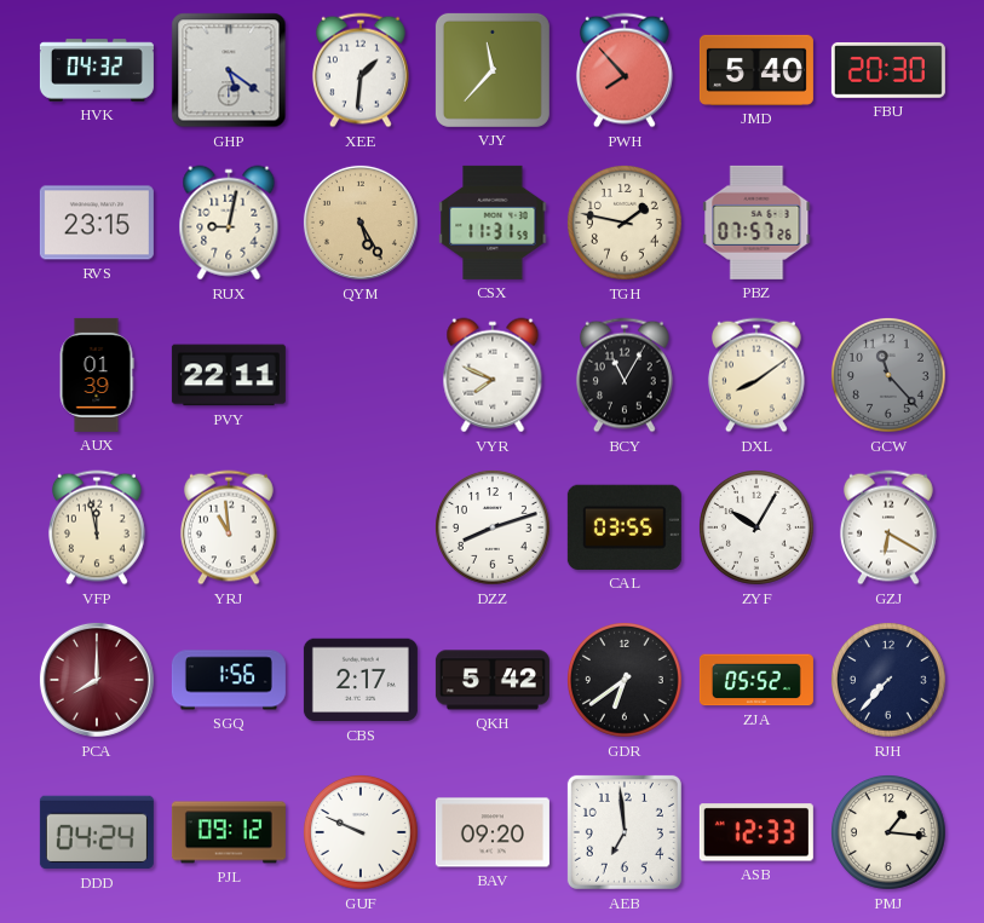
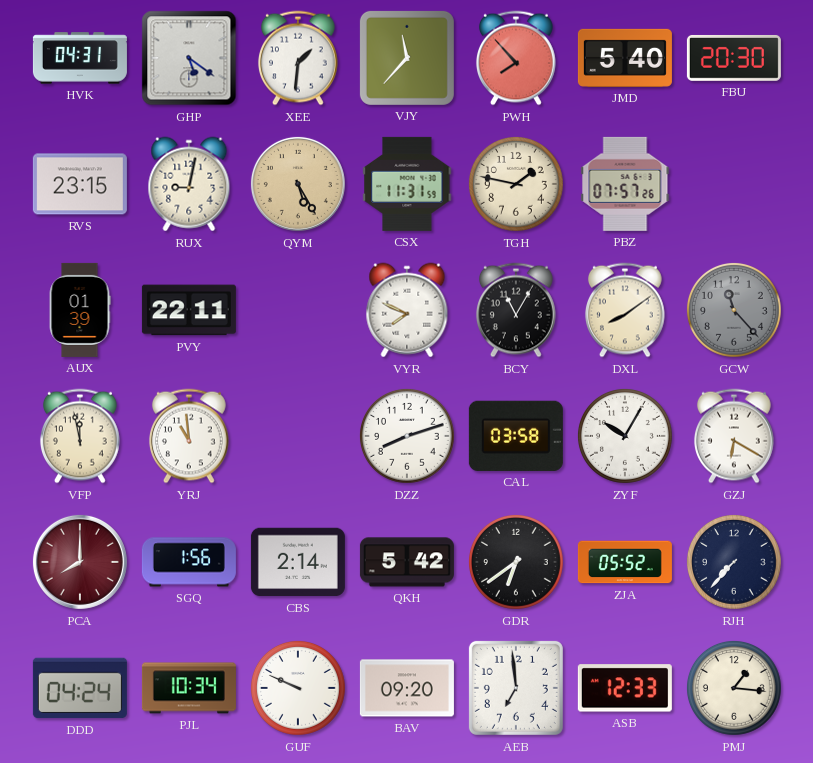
HVK: 04:32 -> 04:31 (80, 58)
CAL: 03:55 -> 03:58 (516, 436)
CBS: 2:17 -> 2:14 (298, 562)
PJL: 09:12 -> 10:34 (189, 688)
